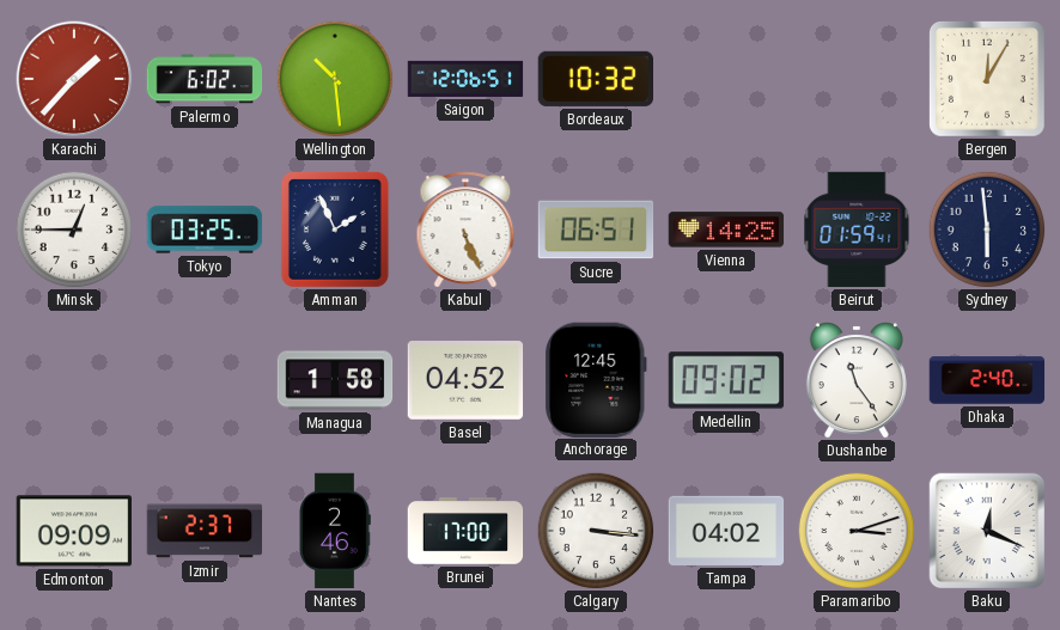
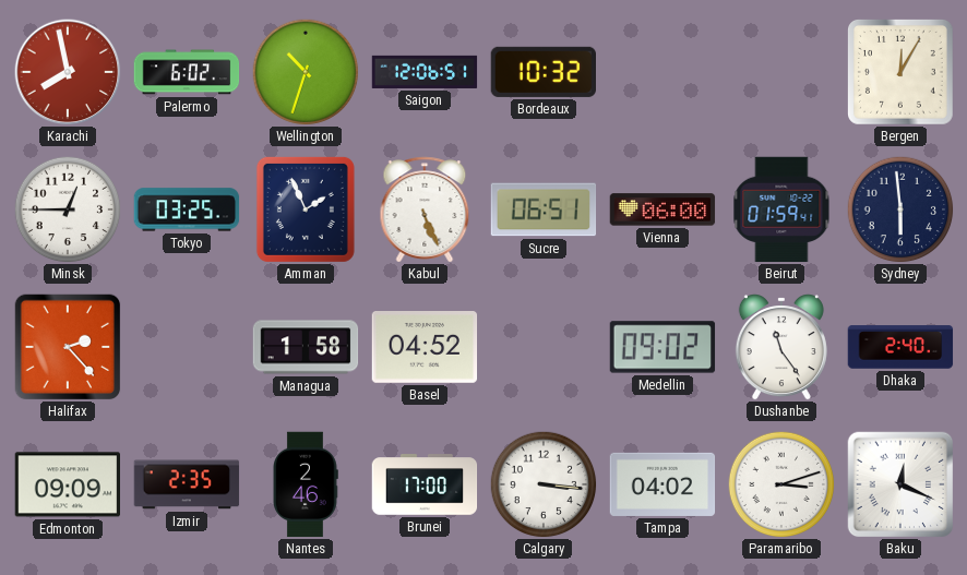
Karachi: 1:37 -> 7:58 (68, 72)
Wellington: 10:29 -> 10:33 (306, 72)
Vienna: 14:25 -> 06:00 (662, 209)
Halifax: none -> 2:23 (68, 347)
Anchorage: 12:45 -> none (596, 379)
Izmir: 2:37 -> 2:35 (187, 484)
